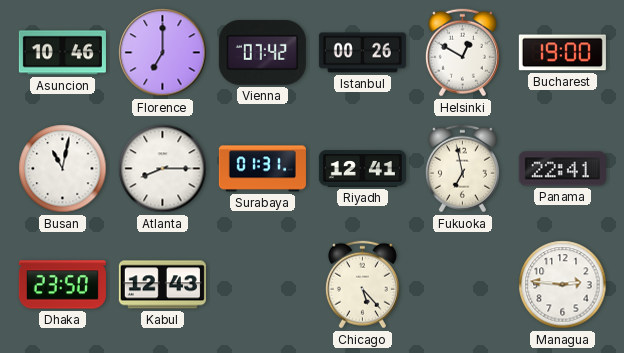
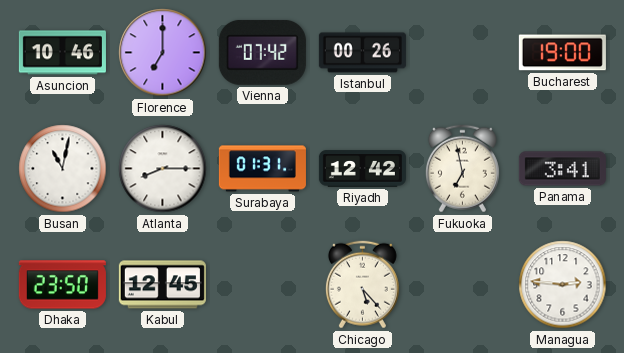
Helsinki: 12:50 -> none (462, 53)
Riyadh: 12:41 -> 12:42 (362, 169)
Panama: 22:41 -> 3:41 (562, 169)
Kabul: 12:43 -> 12:45 (162, 285)
